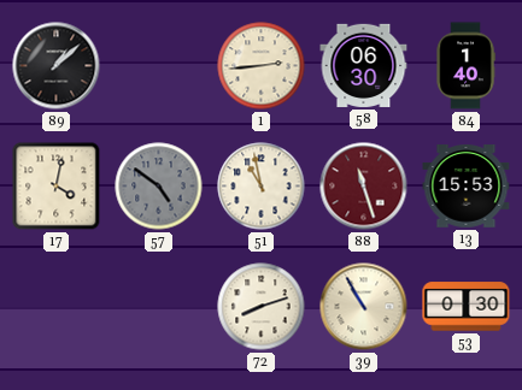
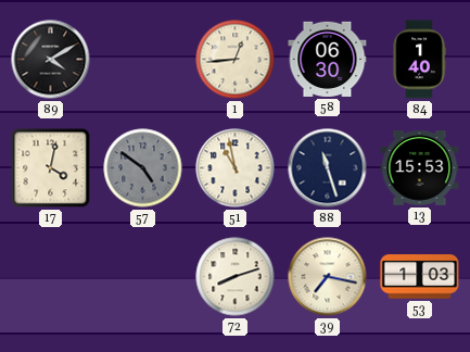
89: 1:08 -> 4:10 (51, 60)
1: 2:44 -> 12:44 (236, 60)
88 dial: burgundy -> navy (328, 168)
39: 10:55 -> 7:17 (328, 277)
53: 0:30 -> 1:03 (420, 277)
